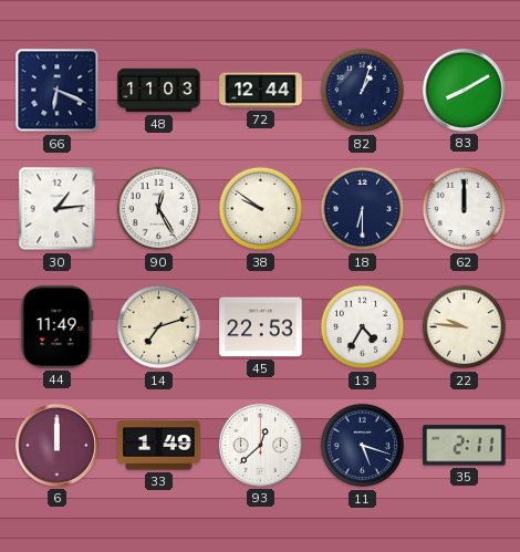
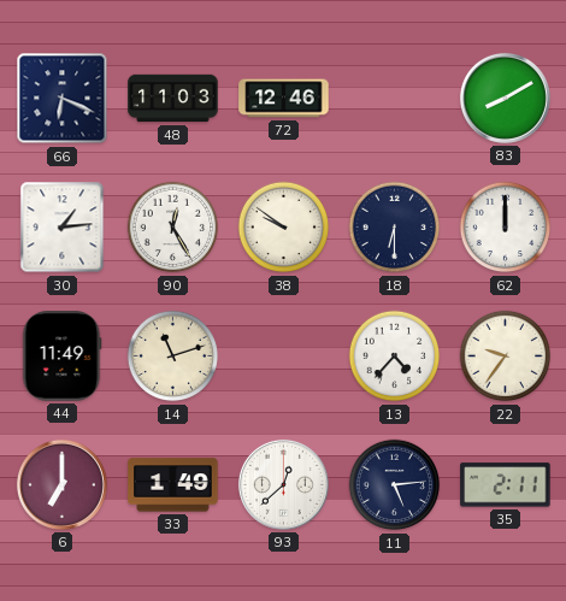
72: 12:44 -> 12:46 (284, 99)
82: 1:03 -> none (363, 91)
14: 7:12 -> 11:12 (173, 357)
45: 22:53 -> none (261, 327)
13: 4:35 -> 4:37 (395, 357)
22: 9:46 -> 9:36 (506, 357)
6: 12:00 -> 7:00 (61, 484)
11: 5:18 -> 5:14 (395, 485)
